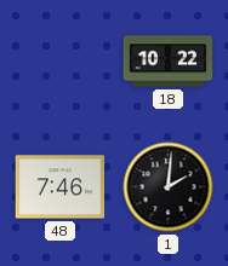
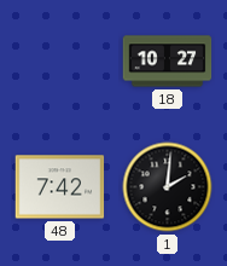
18: 10:22 -> 10:27 (168, 62)
48: 7:46 -> 7:42 (60, 187)
